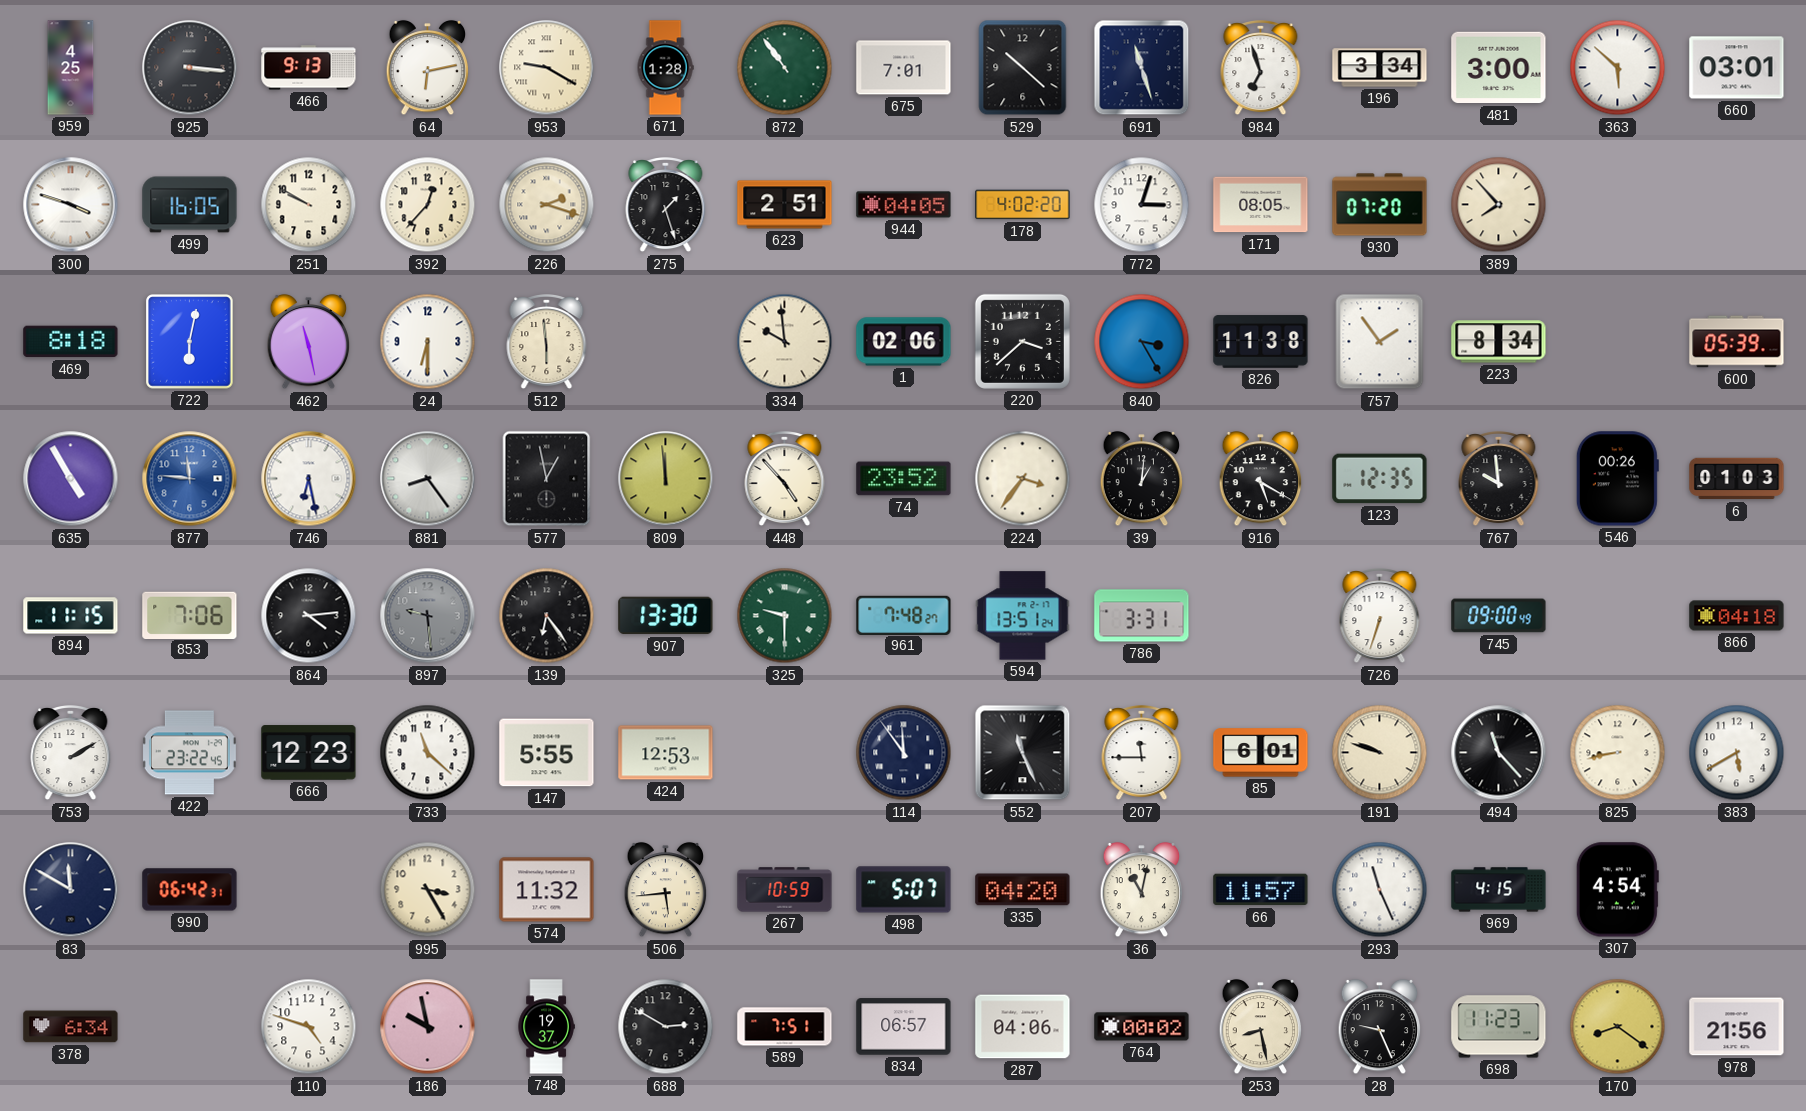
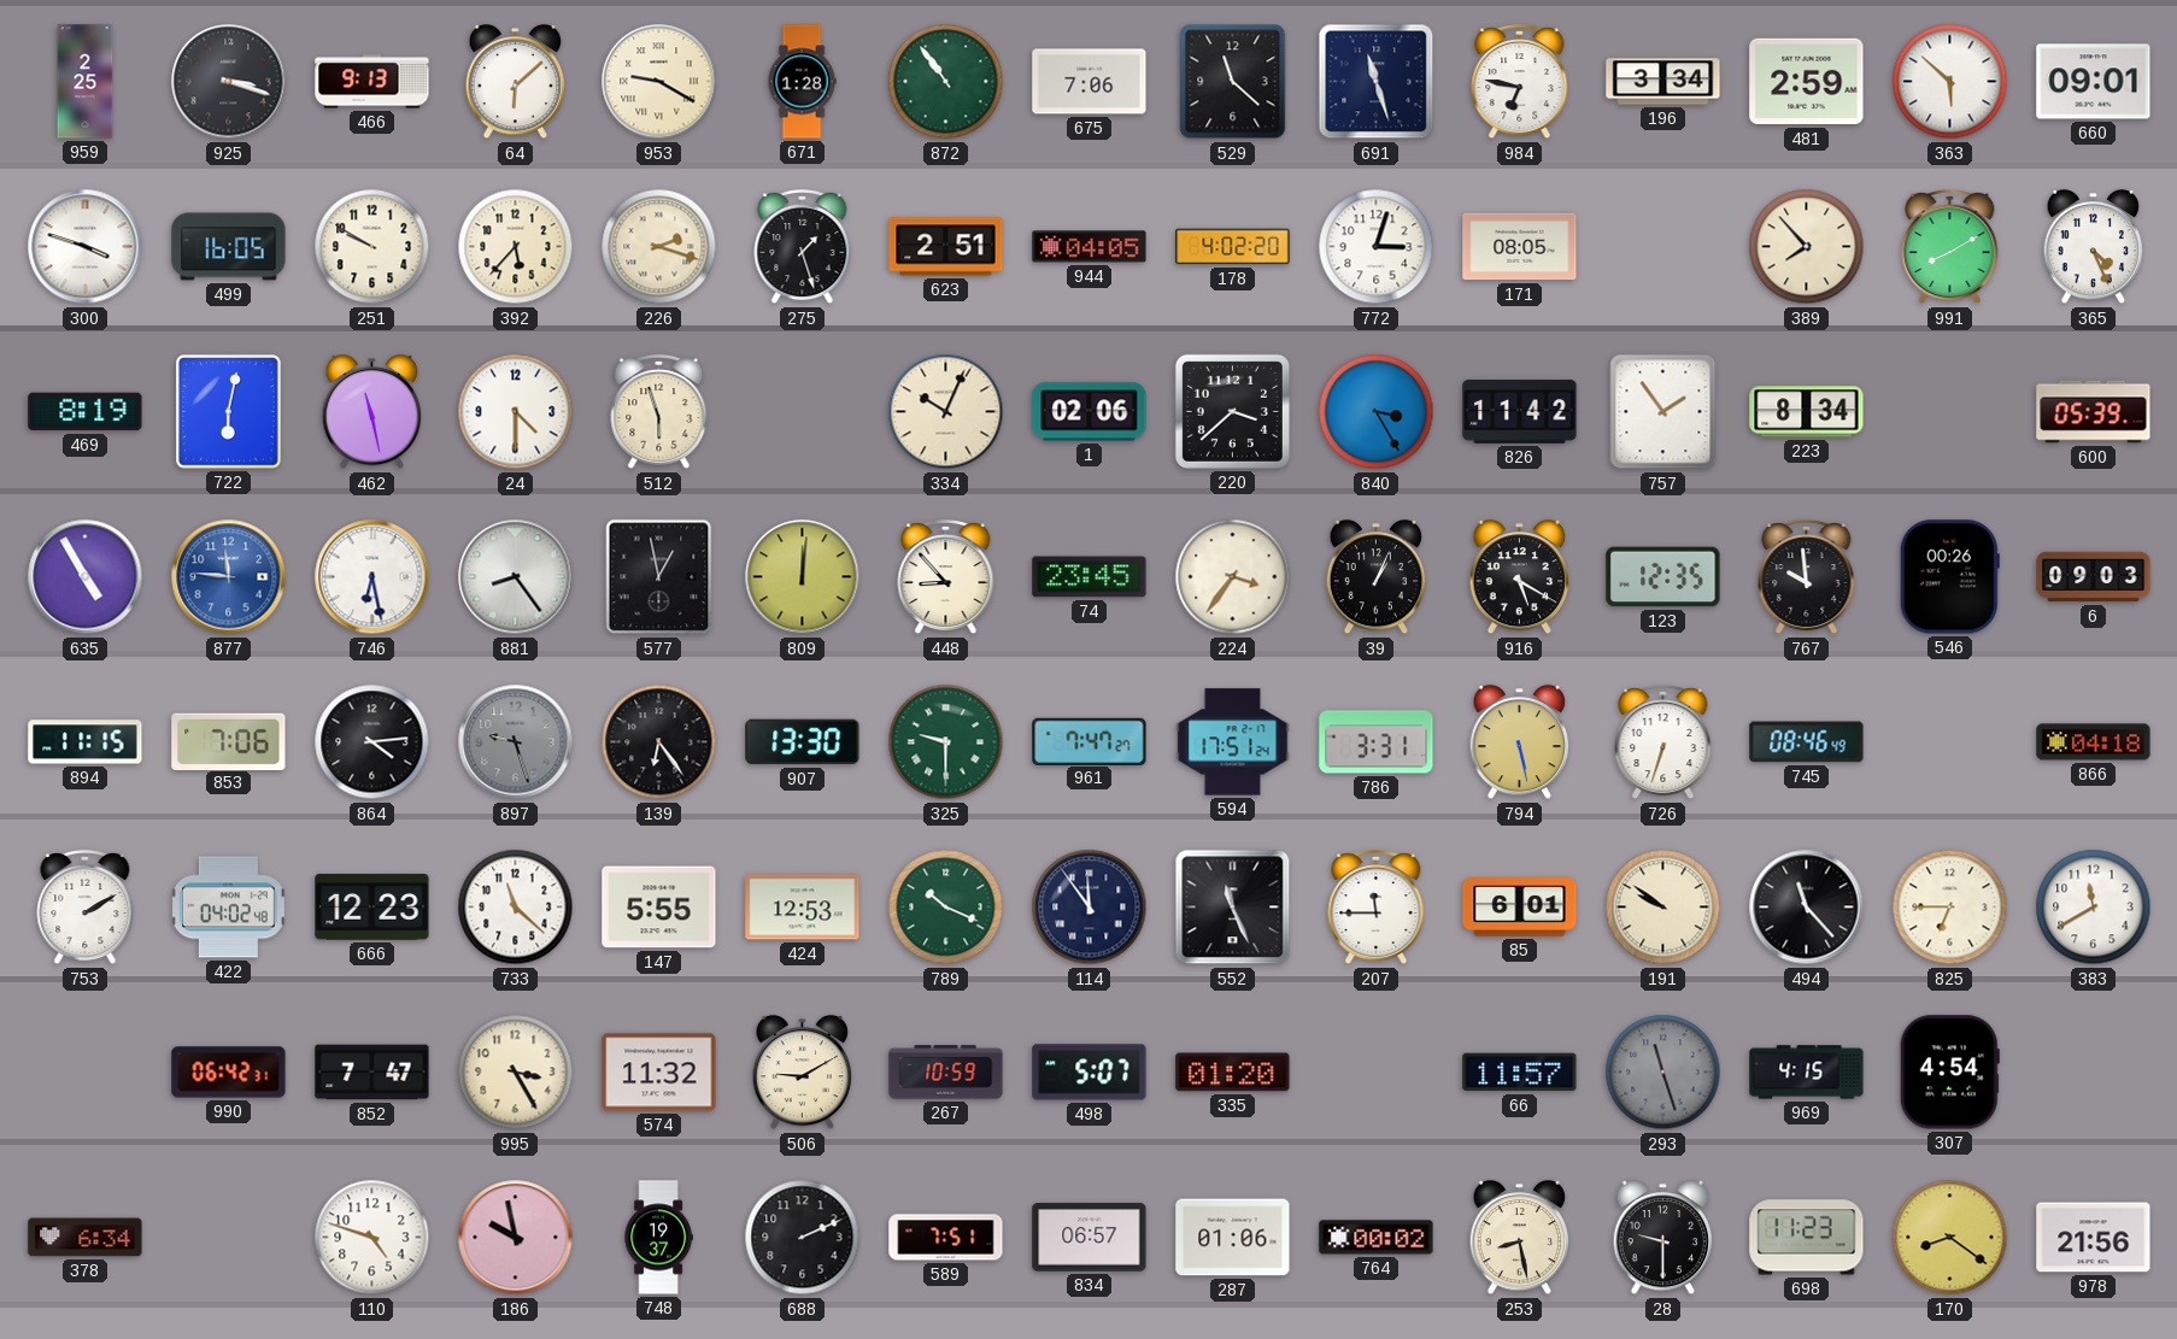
959: 4:25 -> 2:25 (86, 82)
925: 3:16 -> 3:18 (229, 82)
64: 6:13 -> 6:08 (516, 82)
675: 7:01 -> 7:06 (1090, 82)
529: 10:22 -> 11:22 (1233, 82)
984: 6:57 -> 6:47 (1520, 83)
481: 3:00 -> 2:59 (1807, 82)
660: 03:01 -> 09:01 (2094, 82)
392: 12:37 -> 5:37 (516, 247)
930: 07:20 -> none (1380, 205)
991: none -> 8:10 (1950, 248)
365: none -> 4:26 (2094, 247)
469: 8:18 -> 8:19 (86, 412)
24: 6:30 -> 4:30 (516, 412)
512: 5:59 -> 5:57 (659, 413)
334: 9:59 -> 10:04 (946, 412)
826: 11:38 -> 11:42 (1520, 412)
809: 11:59 -> 12:01 (803, 577)
448: 4:53 -> 8:53 (946, 579)
74: 23:52 -> 23:45 (1090, 577)
39: 1:01 -> 1:04 (1377, 577)
6: 01:03 -> 09:03 (2094, 577)
897: 9:29 -> 9:27 (516, 742)
961: 7:48 -> 7:47 (1090, 741)
594: 13:51 -> 17:51 (1233, 742)
794: none -> 5:28 (1520, 742)
745: 09:00 -> 08:46 (1807, 742)
422: 23:22 -> 04:02 (228, 908)
789: none -> 10:19 (946, 908)
191: 9:48 -> 9:51 (1663, 908)
825: 8:43 -> 6:45 (1950, 908)
383: 5:40 -> 11:40 (2094, 908)
83: 11:50 -> none (71, 890)
852: none -> 7:47 (372, 1073)
506: 5:44 -> 9:10 (803, 1073)
335: 04:20 -> 01:20 (1233, 1073)
36: 11:02 -> none (1142, 890)
293: 11:26 -> 11:27 (1663, 1073)
293 dial: white -> grey (1663, 1073)
688: 2:50 -> 2:11 (803, 1238)
287: 04:06 -> 01:06 (1233, 1238)
28: 9:26 -> 9:30 (1663, 1238)
